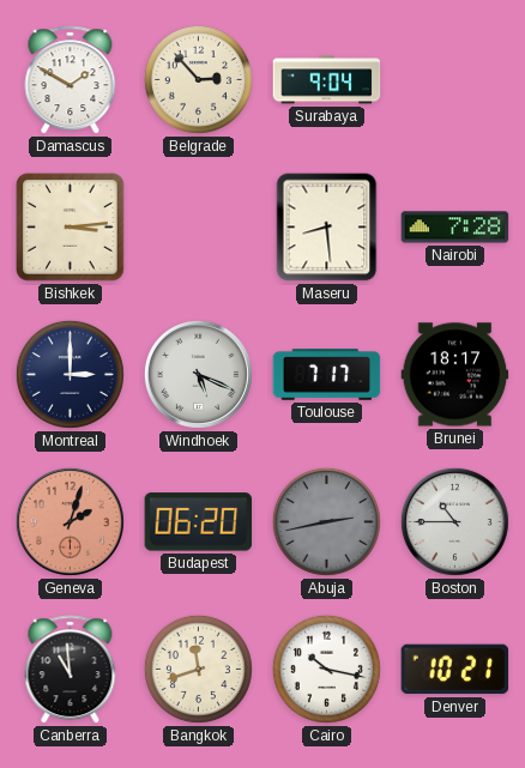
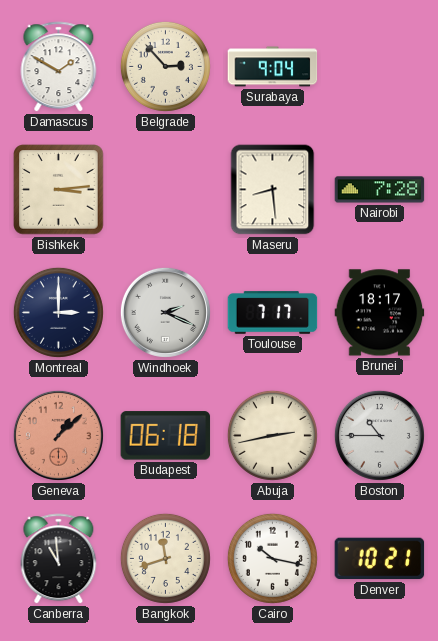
Windhoek: 5:19 -> 2:19 (165, 312)
Geneva: 2:03 -> 1:08 (58, 435)
Budapest: 06:20 -> 06:18 (166, 436)
Abuja dial: grey -> cream (272, 435)
